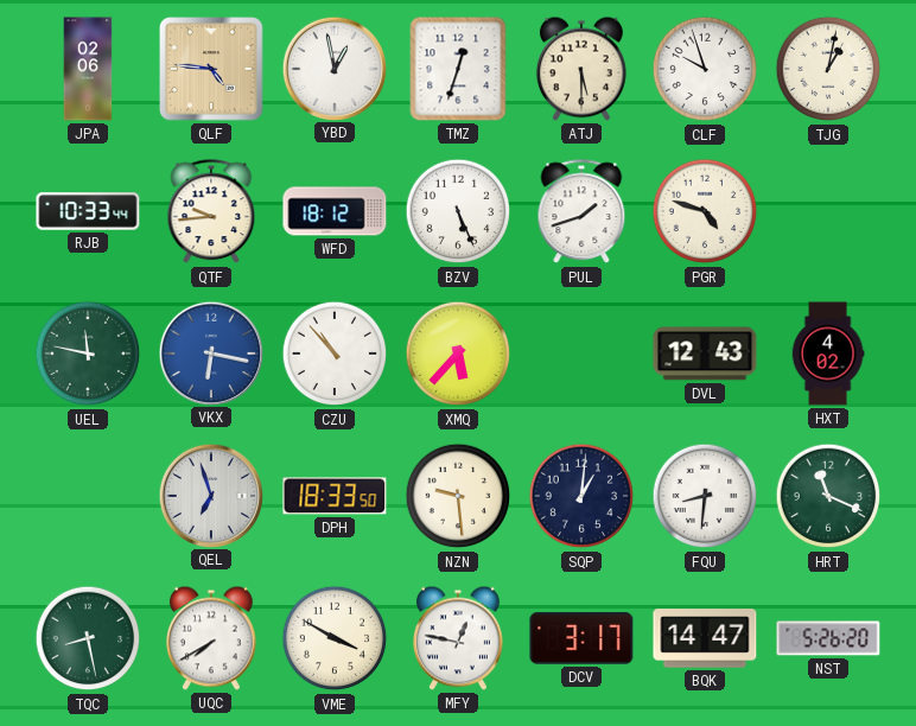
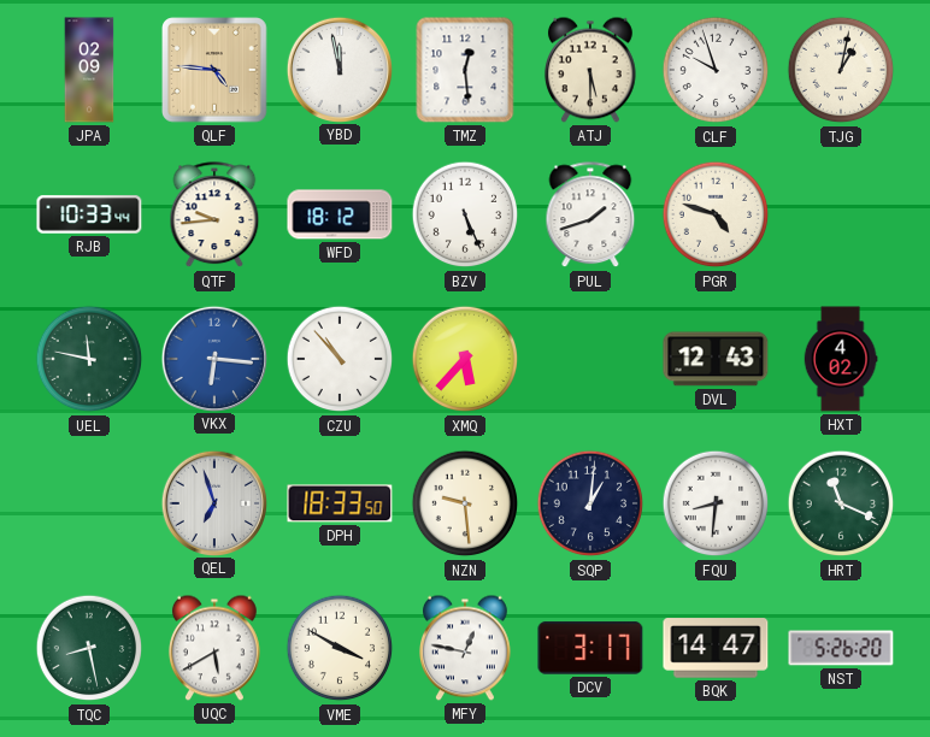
JPA: 02:06 -> 02:09 (89, 70)
YBD: 12:58 -> 11:58 (339, 69)
TMZ: 12:33 -> 12:29 (465, 70)
VKX: 6:17 -> 6:16 (213, 358)
UQC: 7:40 -> 5:40 (214, 648)
